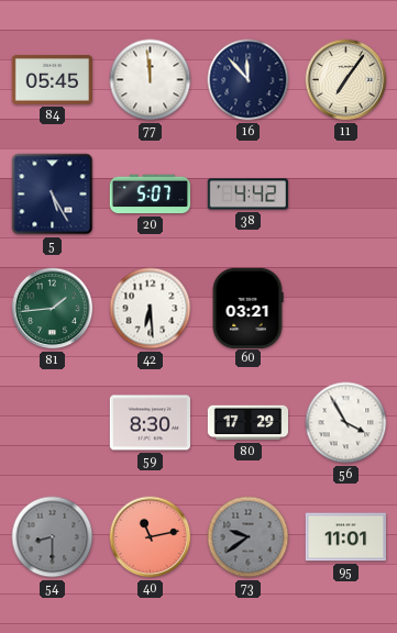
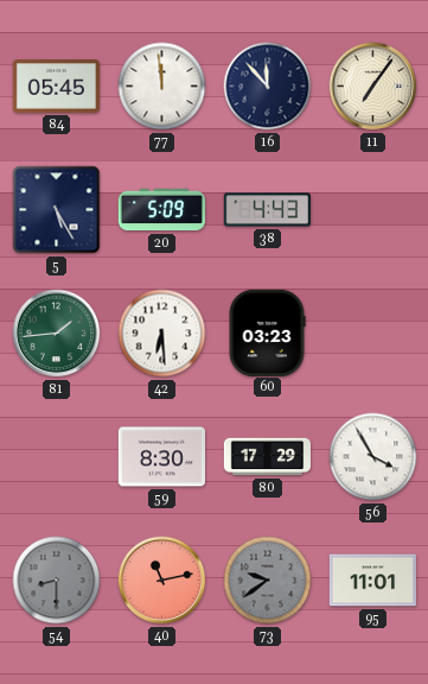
20: 5:07 -> 5:09 (161, 210)
38: 4:42 -> 4:43 (267, 210)
60: 03:21 -> 03:23 (267, 332)
